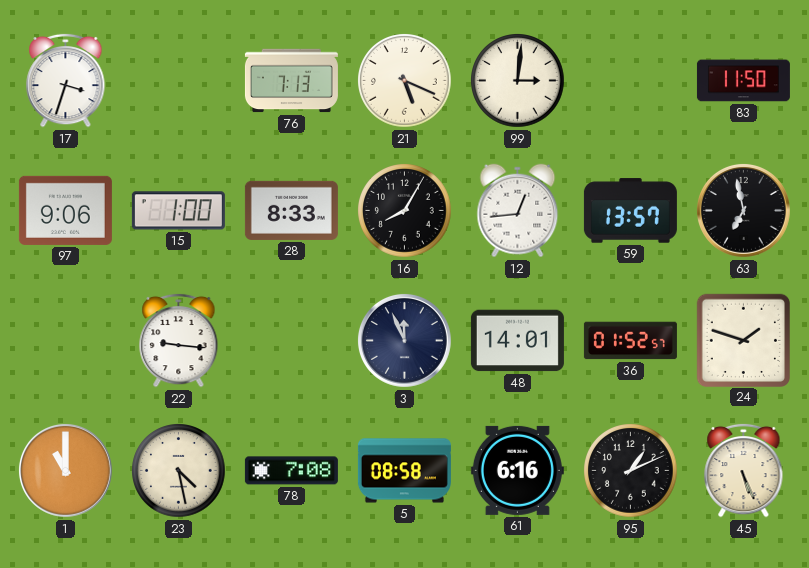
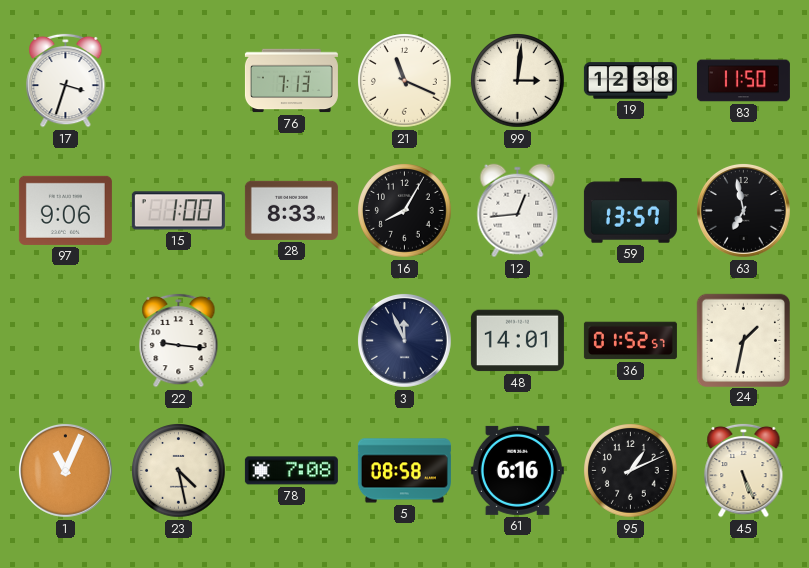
21: 5:19 -> 11:19 (405, 81)
19: none -> 12:38 (630, 81)
24: 1:48 -> 1:32 (743, 340)
1: 11:00 -> 11:04 (65, 470)
